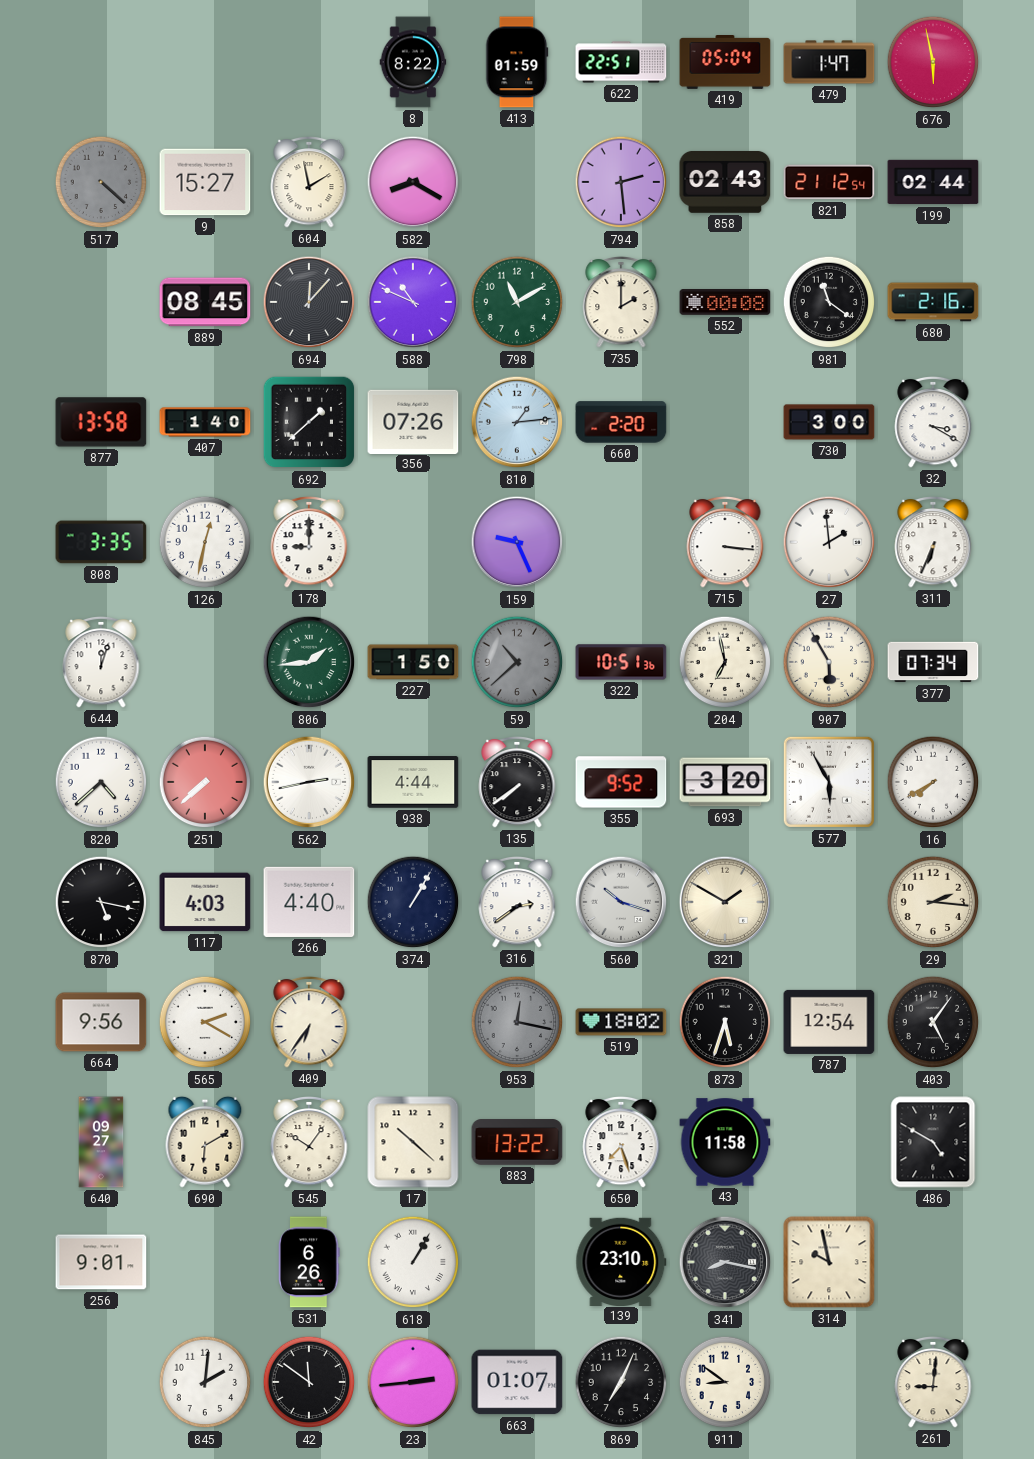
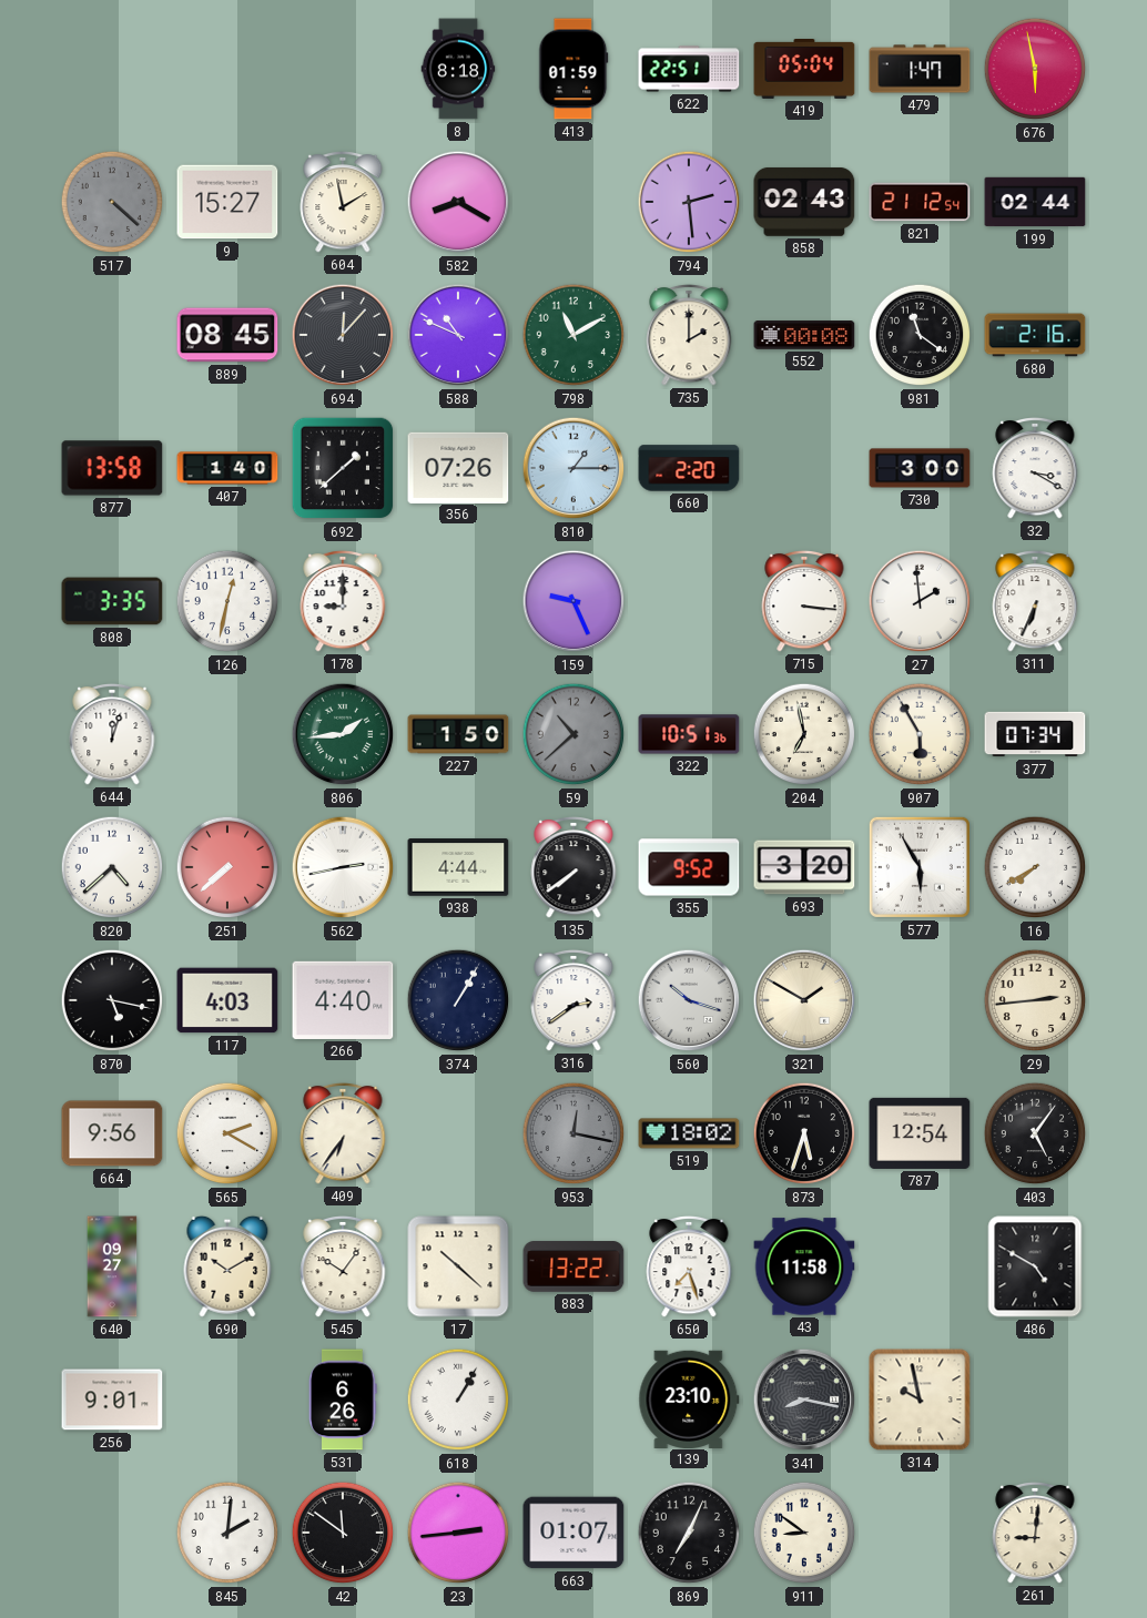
8: 8:22 -> 8:18 (458, 69)
810: 1:14 -> 1:15 (573, 468)
29: 2:16 -> 2:44 (1035, 1000)
690: 6:10 -> 10:10 (227, 1266)
